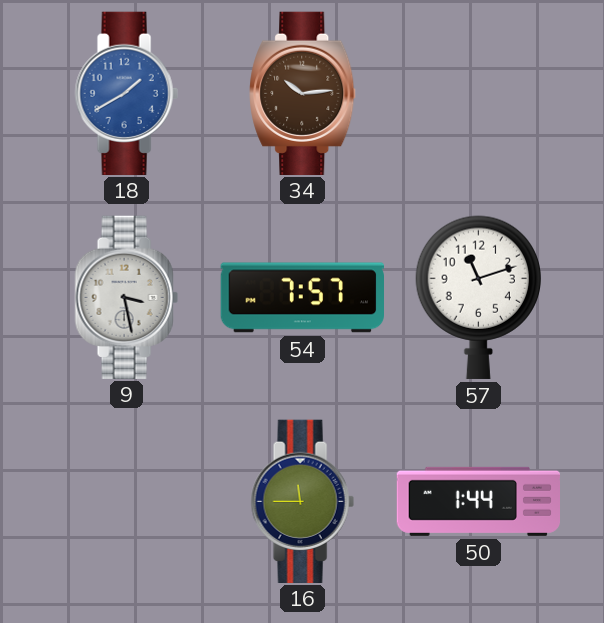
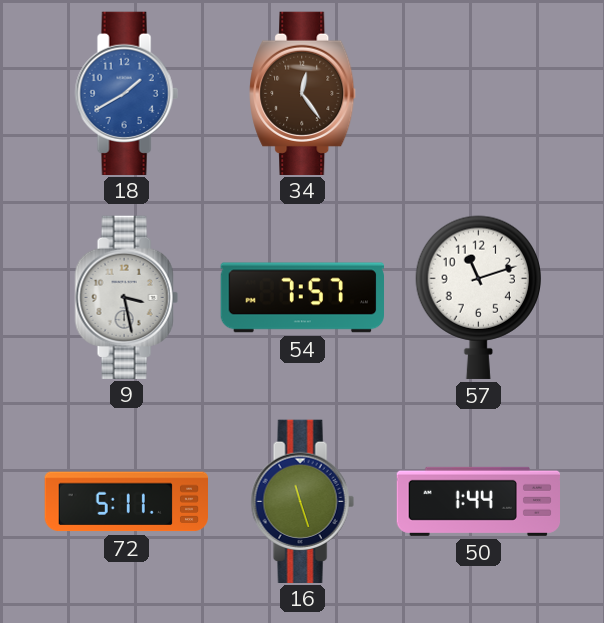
34: 10:14 -> 12:24 (303, 93)
72: none -> 5:11 (126, 502)
16: 11:45 -> 11:27 (302, 501)
